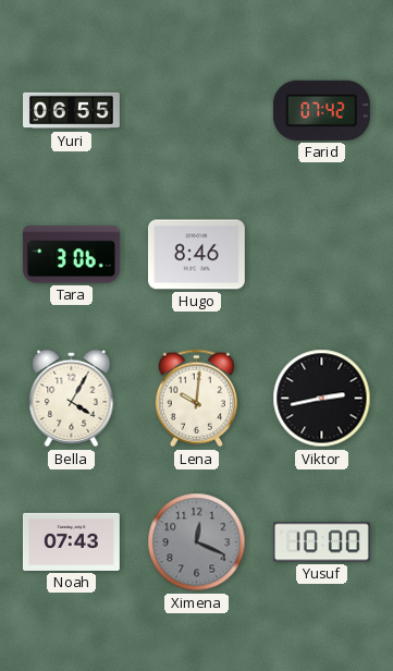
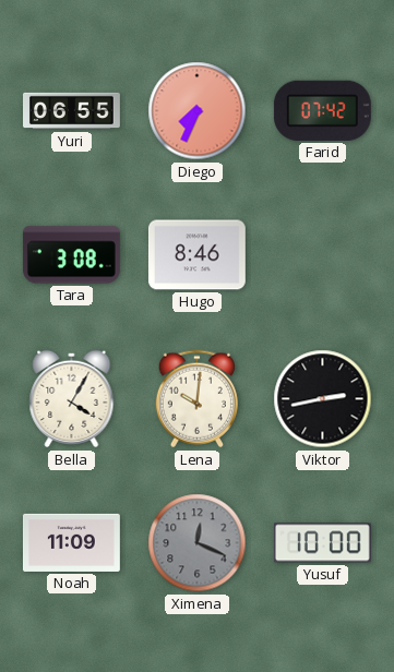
Diego: none -> 7:34 (198, 111)
Tara: 3:06 -> 3:08 (71, 255)
Noah: 07:43 -> 11:09 (71, 542)
